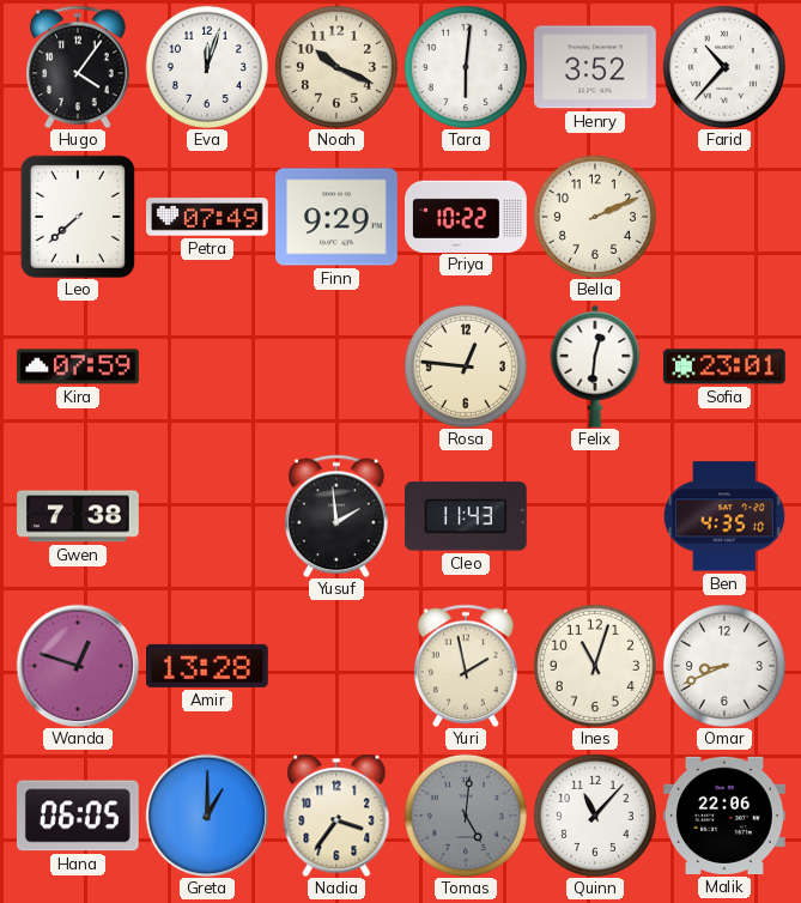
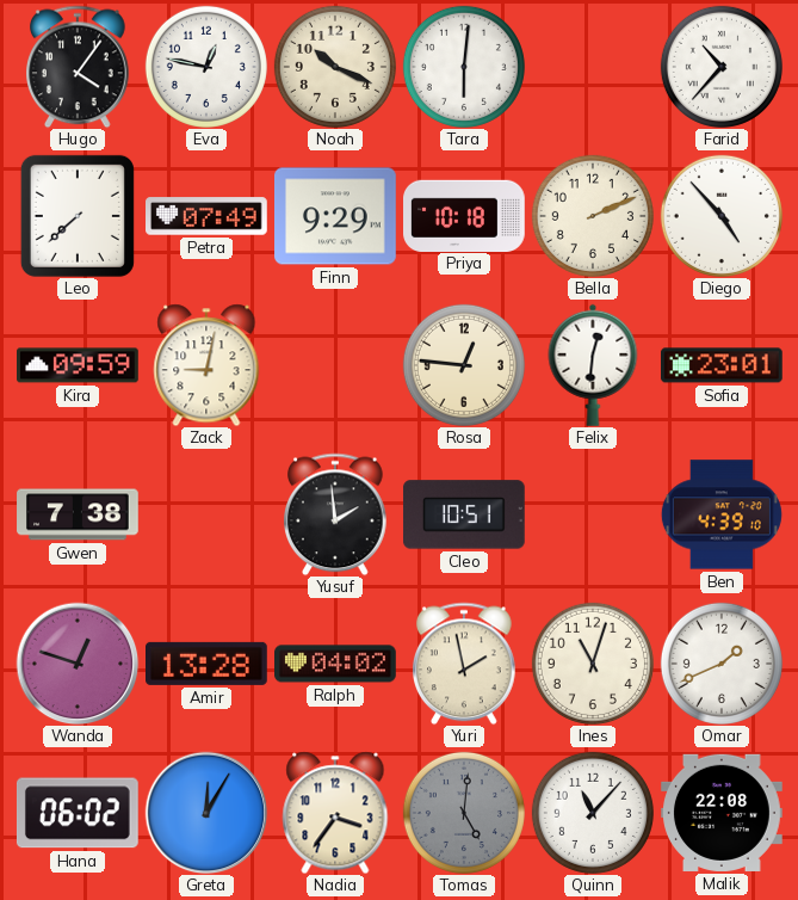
Eva: 12:03 -> 12:47 (206, 67)
Henry: 3:52 -> none (596, 67)
Priya: 10:22 -> 10:18 (465, 215)
Diego: none -> 4:53 (722, 216)
Kira: 07:59 -> 09:59 (79, 365)
Zack: none -> 9:02 (206, 365)
Cleo: 11:43 -> 10:51 (465, 514)
Ben: 4:35 -> 4:39 (722, 514)
Ralph: none -> 04:02 (336, 664)
Omar: 8:41 -> 1:41 (722, 664)
Hana: 06:05 -> 06:02 (78, 813)
Greta: 1:00 -> 12:05 (206, 813)
Malik: 22:06 -> 22:08 (723, 813)
